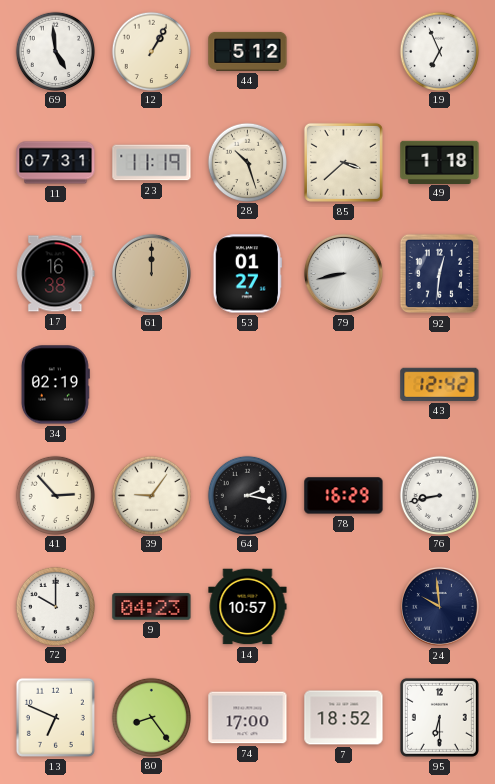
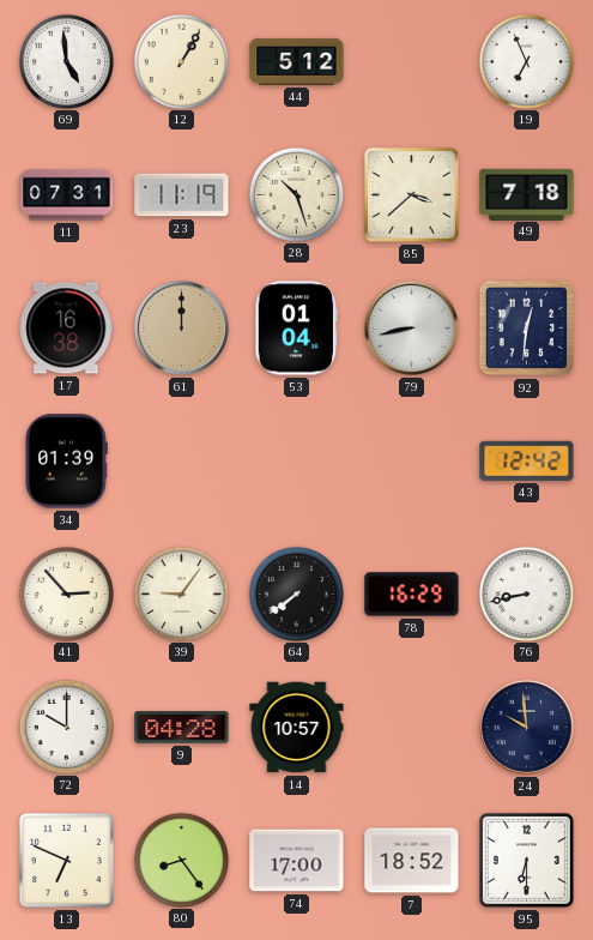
49: 1:18 -> 7:18 (527, 194)
53: 01:27 -> 01:04 (296, 329)
34: 02:19 -> 01:39 (66, 462)
64: 2:17 -> 7:39 (296, 593)
9: 04:23 -> 04:28 (182, 728)
